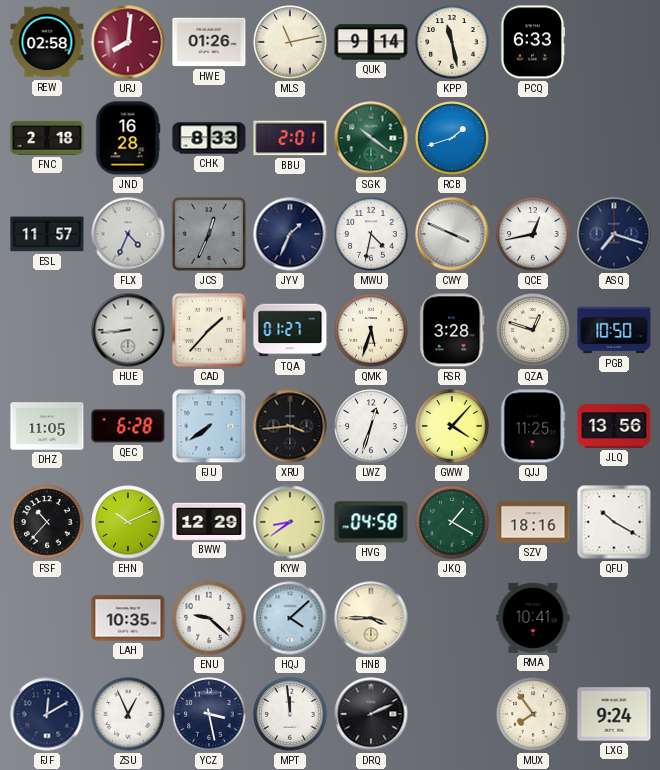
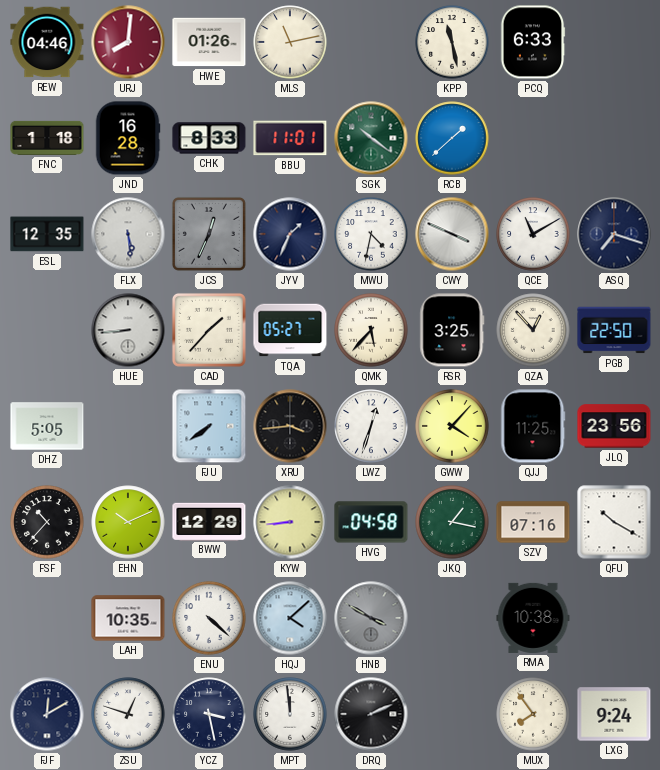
REW: 02:58 -> 04:46 (47, 42)
QUK: 9:14 -> none (371, 42)
FNC: 2:18 -> 1:18 (47, 138)
BBU: 2:01 -> 11:01 (290, 138)
RCB: 1:42 -> 1:38 (452, 138)
ESL: 11:57 -> 12:35 (47, 234)
FLX: 4:34 -> 5:29 (128, 234)
QCE: 12:43 -> 11:10 (533, 234)
TQA: 01:27 -> 05:27 (290, 330)
QMK: 5:33 -> 5:37 (371, 330)
RSR: 3:28 -> 3:25 (452, 330)
QZA: 12:48 -> 12:53 (533, 330)
PGB: 10:50 -> 22:50 (614, 330)
DHZ: 11:05 -> 5:05 (47, 426)
QEC: 6:28 -> none (128, 426)
JLQ: 13:56 -> 23:56 (614, 426)
KYW: 8:39 -> 8:44 (290, 522)
JKQ: 1:20 -> 1:17 (452, 522)
SZV: 18:16 -> 07:16 (533, 522)
ENU: 9:22 -> 4:22 (209, 618)
HNB: 3:45 -> 3:50 (371, 618)
HNB dial: cream -> grey (371, 618)
RMA: 10:41 -> 10:38 (533, 618)
ZSU: 12:56 -> 12:48 (128, 714)
